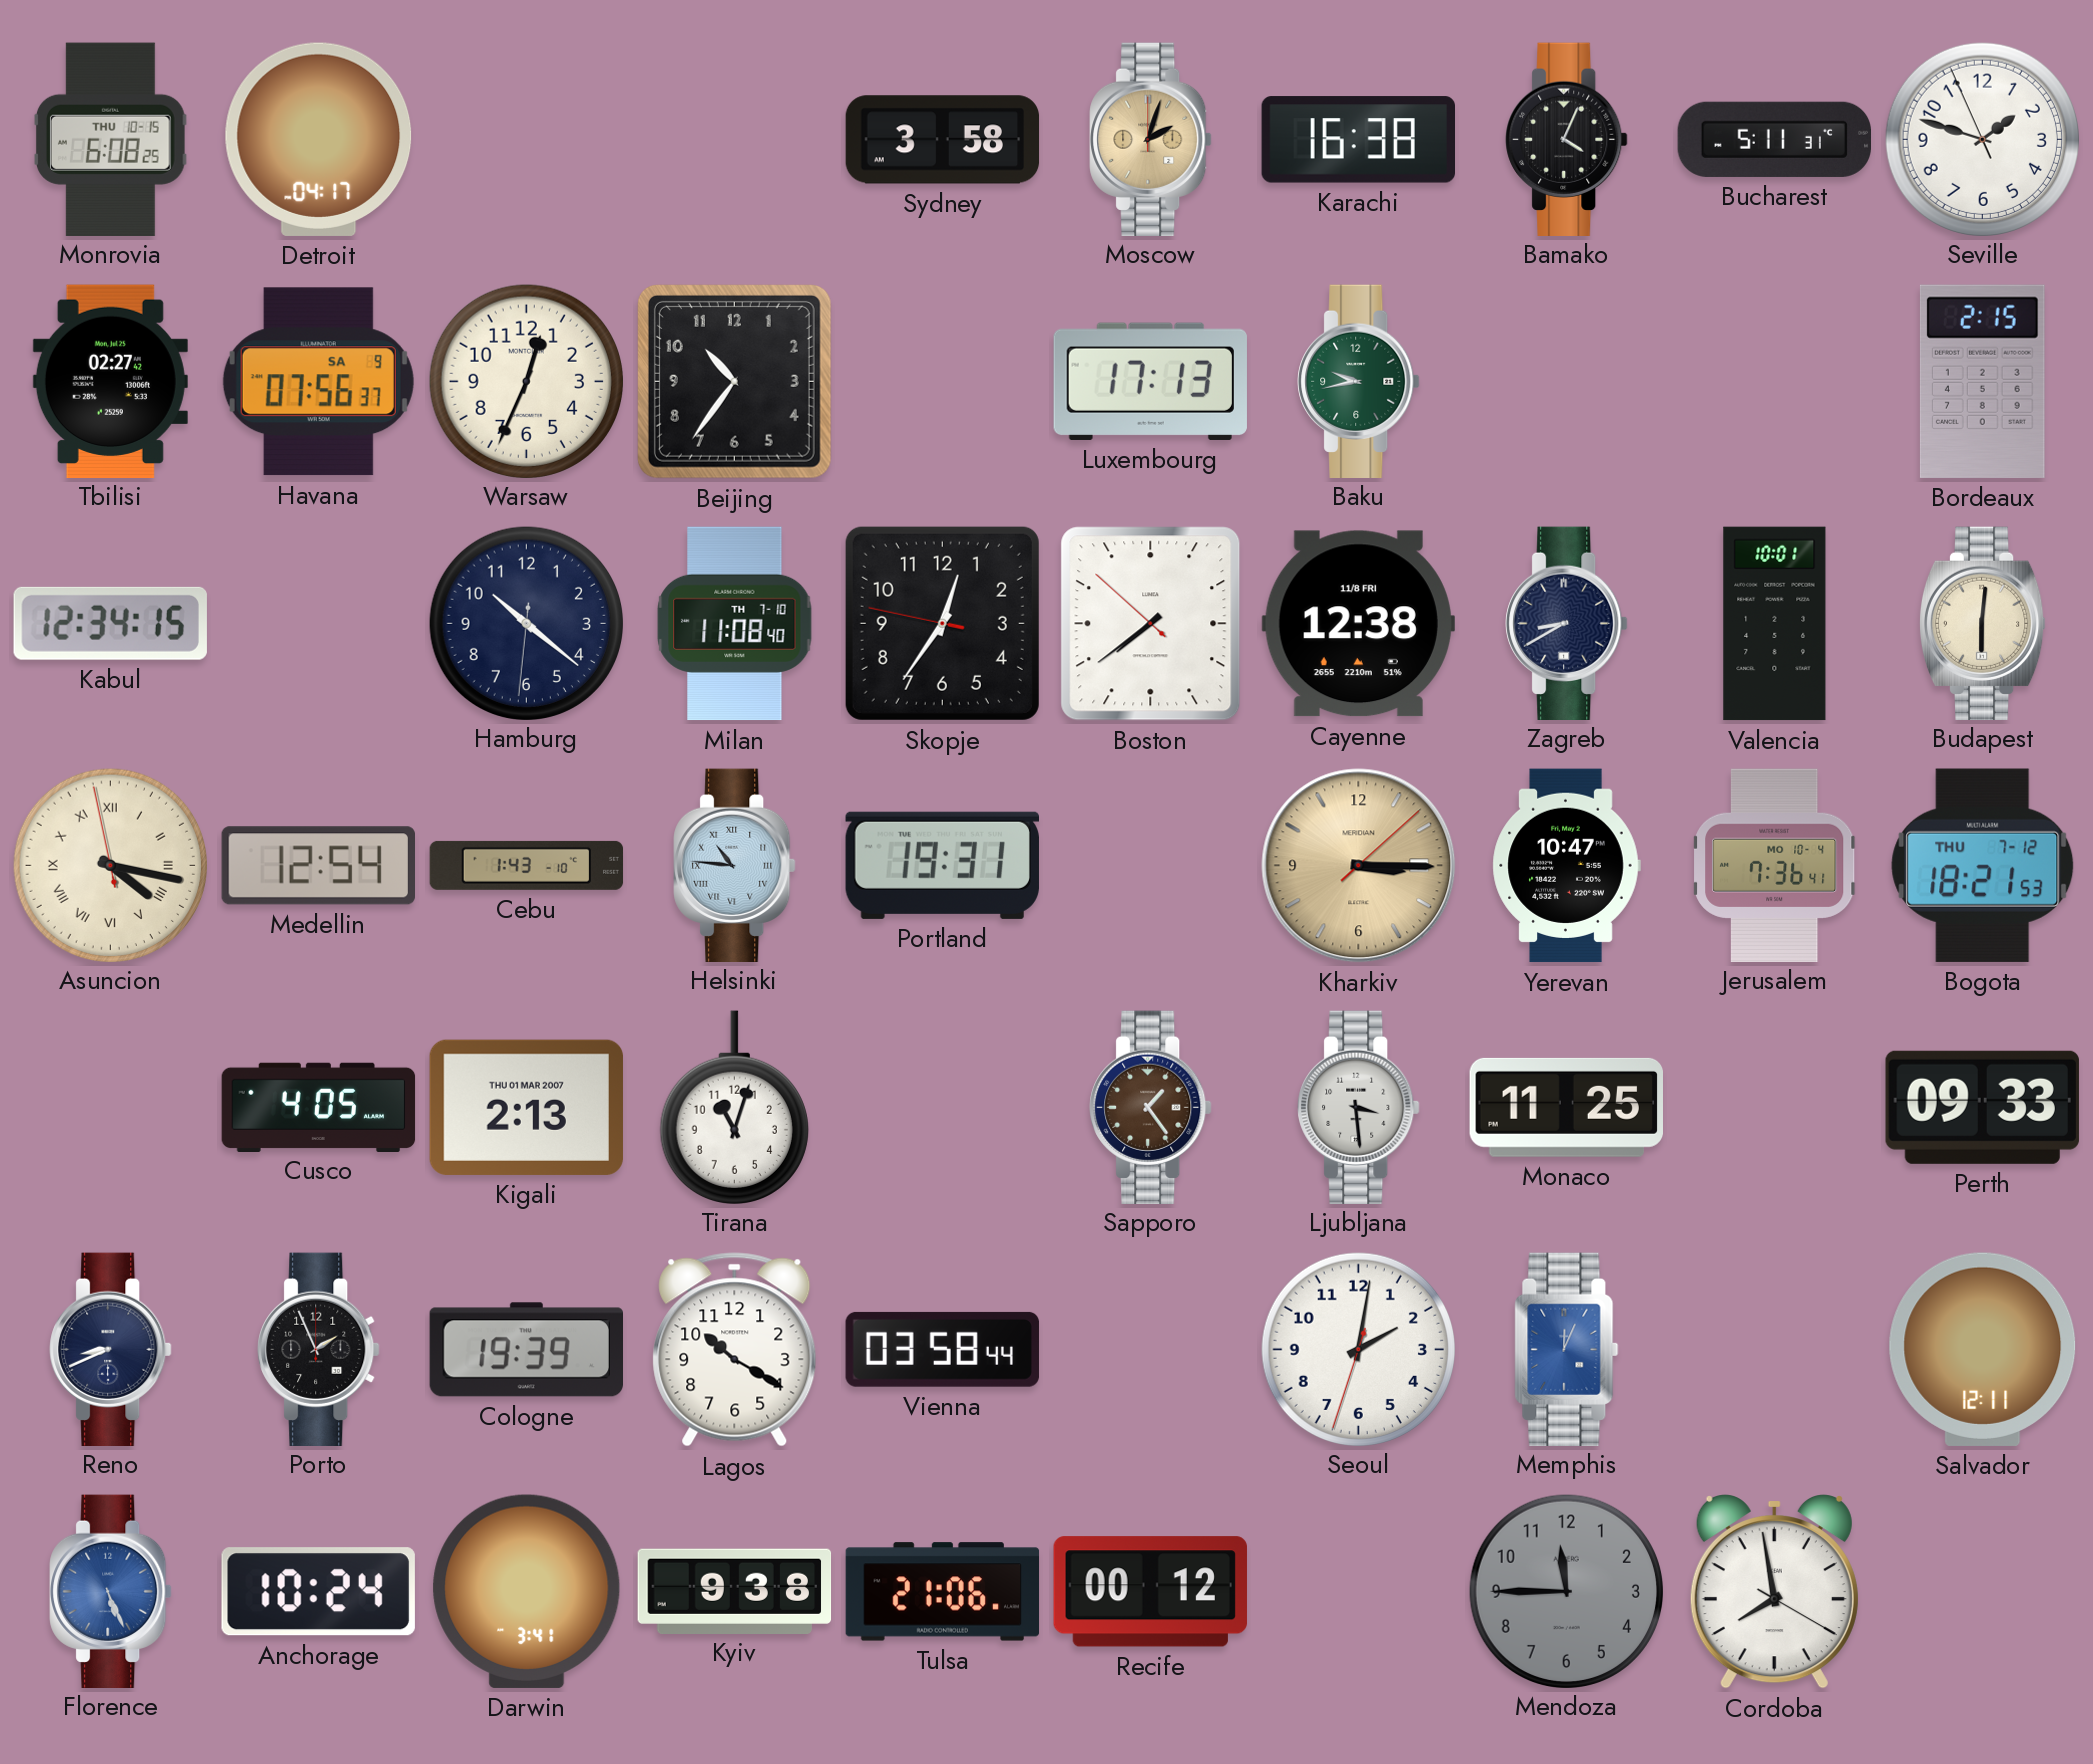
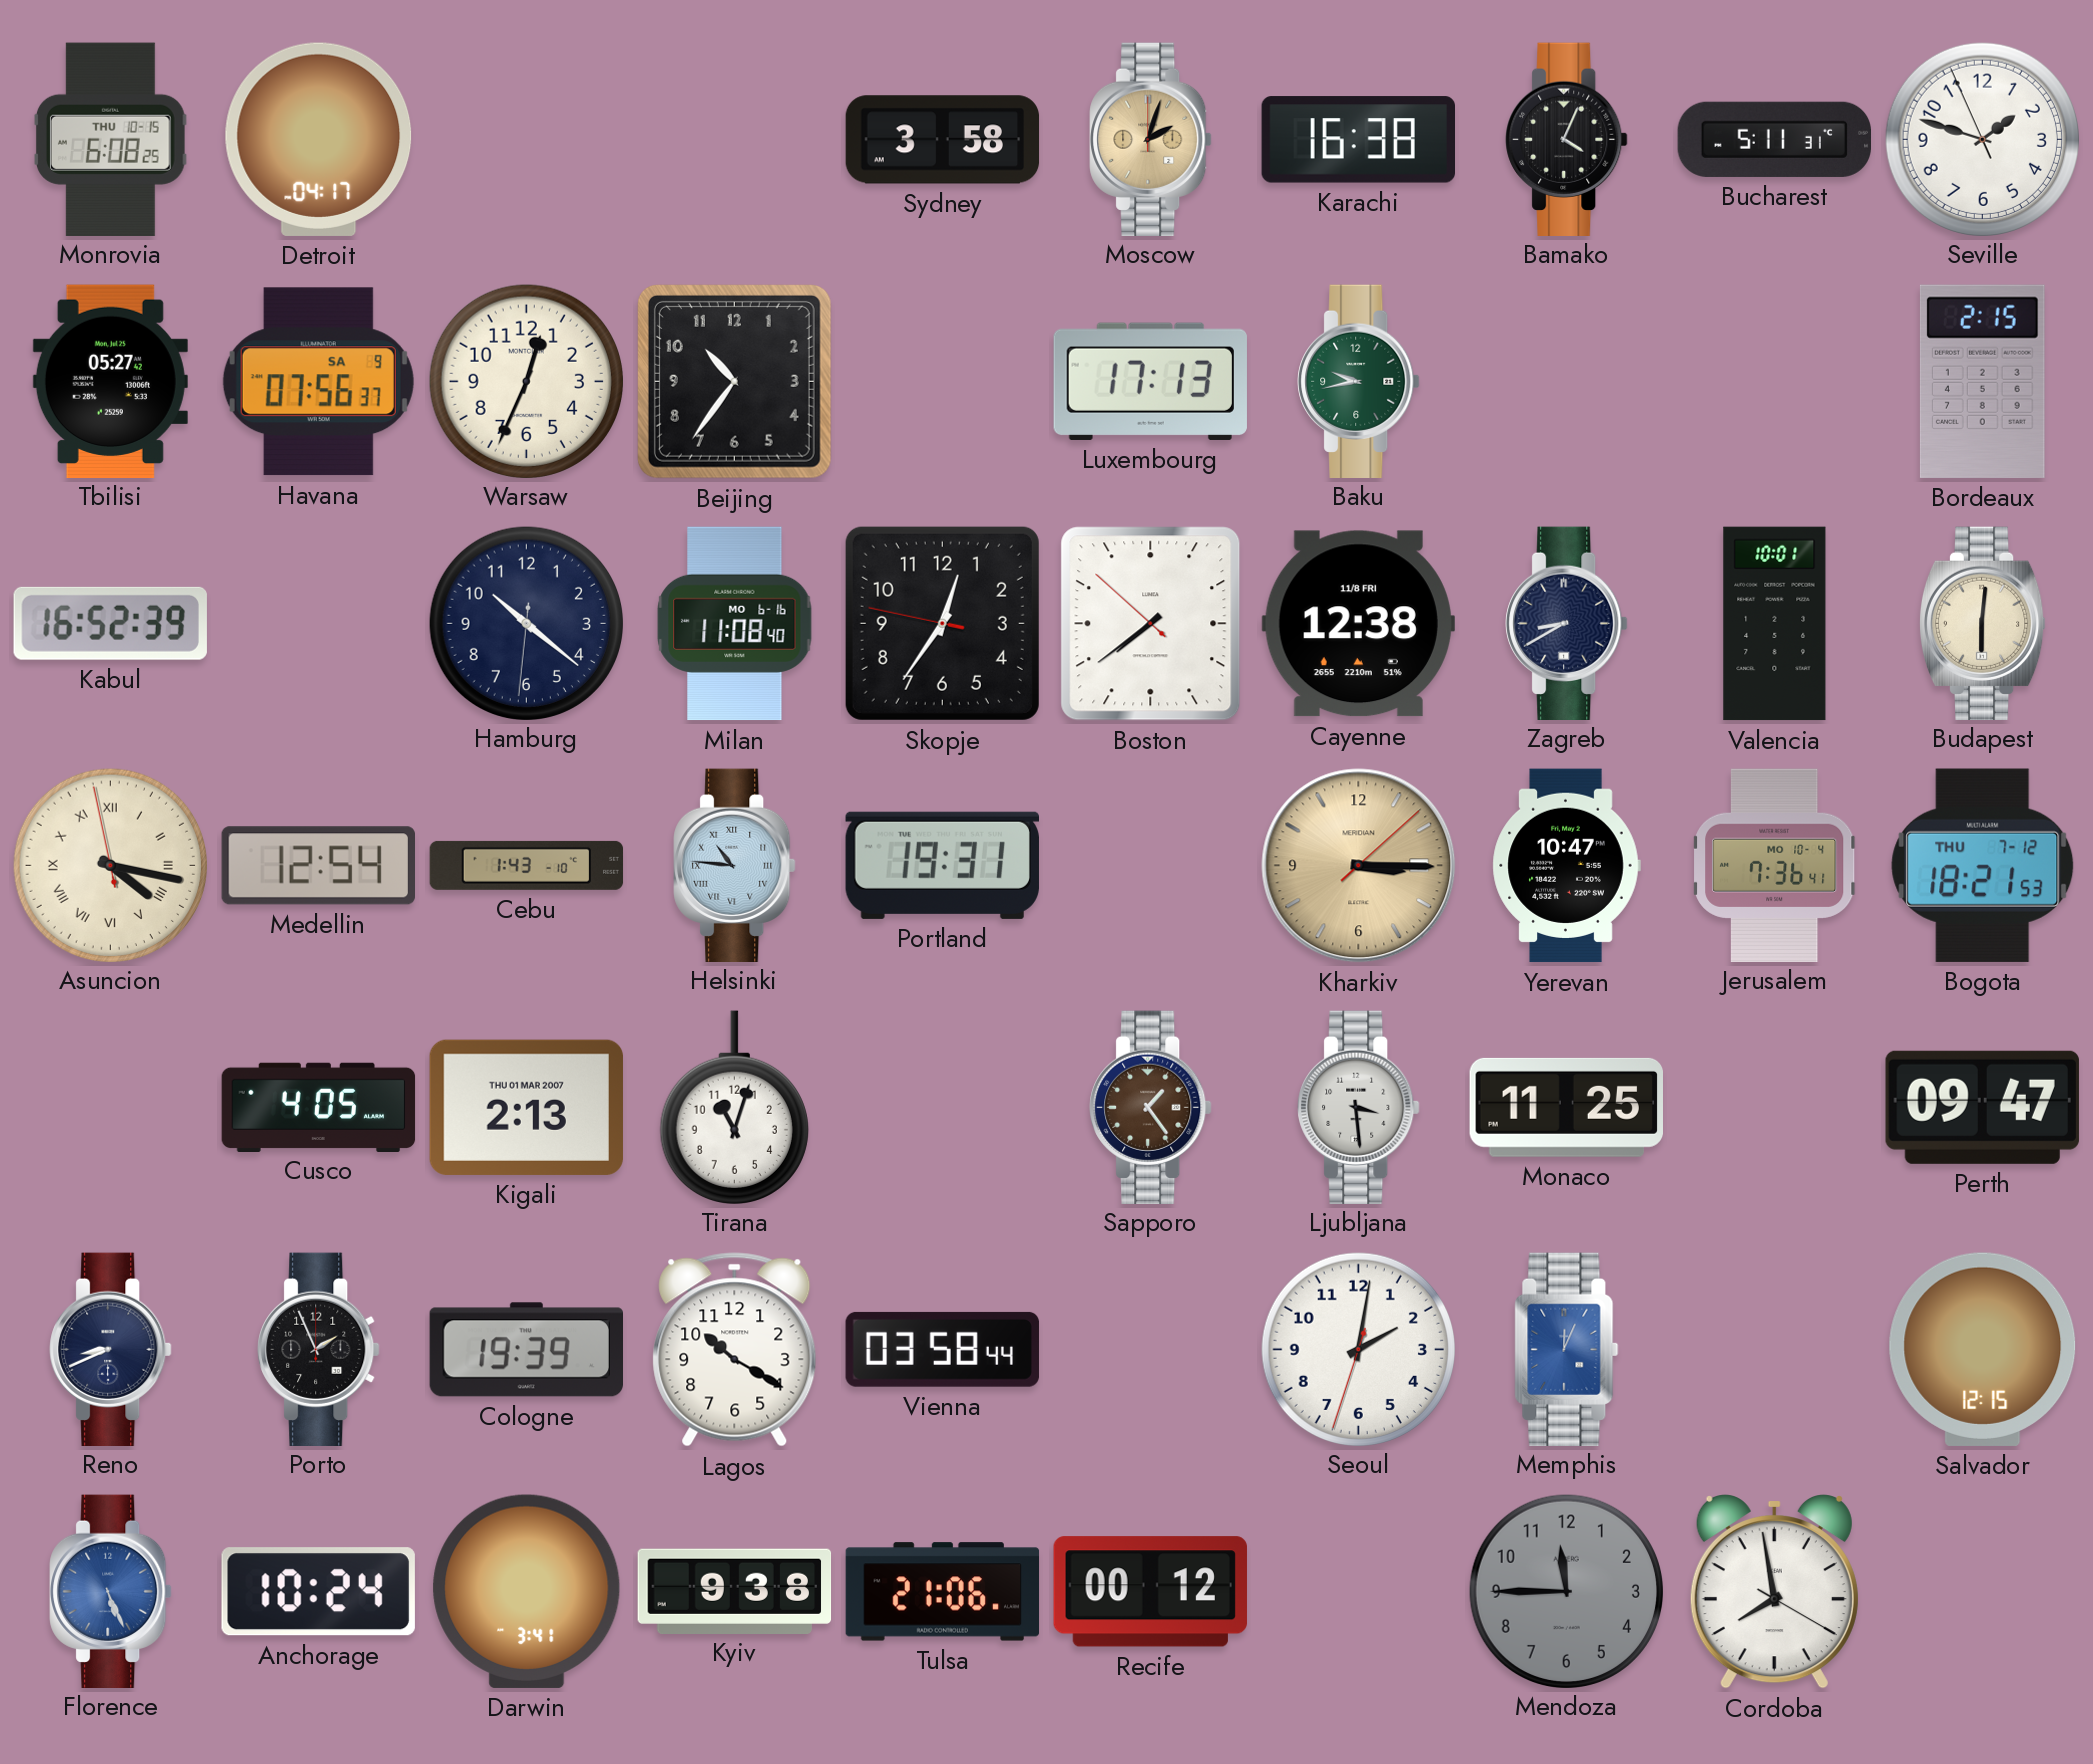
Tbilisi: 02:27 -> 05:27 (110, 381)
Kabul: 12:34 -> 16:52 (110, 623)
Milan date: TH 7-10 -> MO 6-16 (735, 624)
Perth: 09:33 -> 09:47 (1982, 1107)
Salvador: 12:11 -> 12:15 (1983, 1349)
